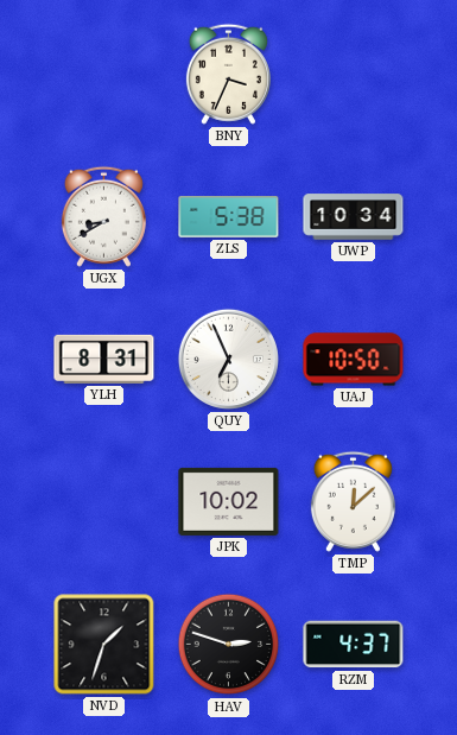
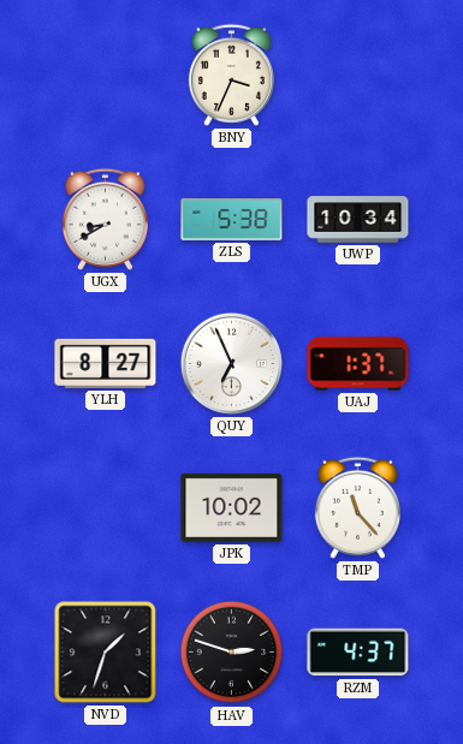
YLH: 8:31 -> 8:27 (106, 363)
UAJ: 10:50 -> 1:37 (358, 364)
TMP: 12:08 -> 11:23 (357, 507)
